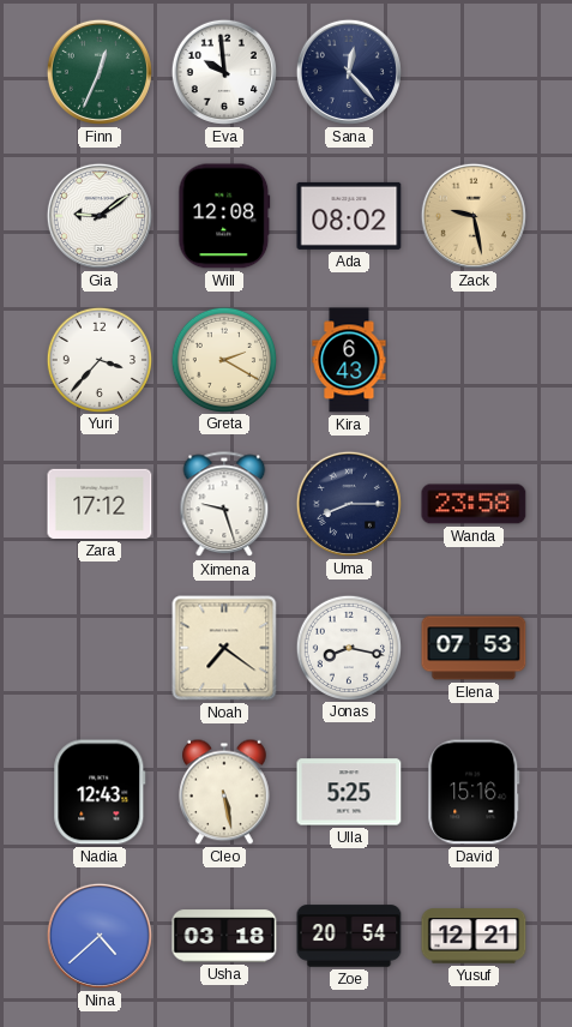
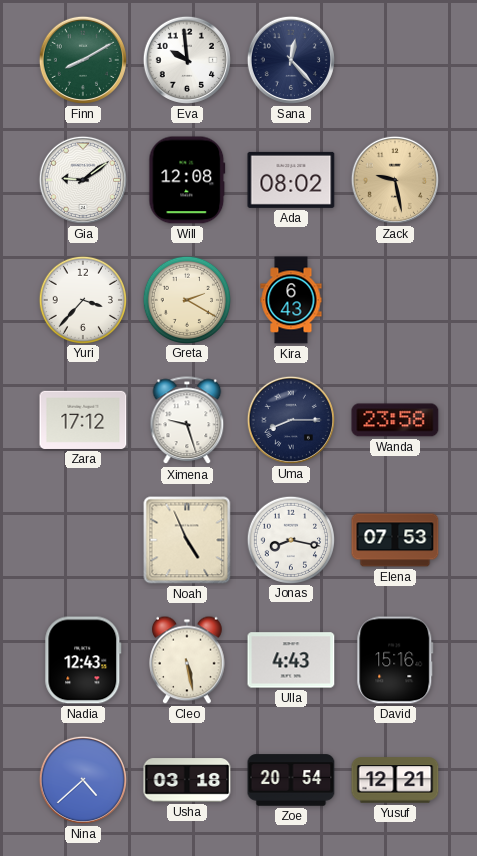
Finn: 12:34 -> 8:10 (83, 60)
Noah: 7:21 -> 4:56 (187, 540)
Ulla: 5:25 -> 4:43 (291, 660)
